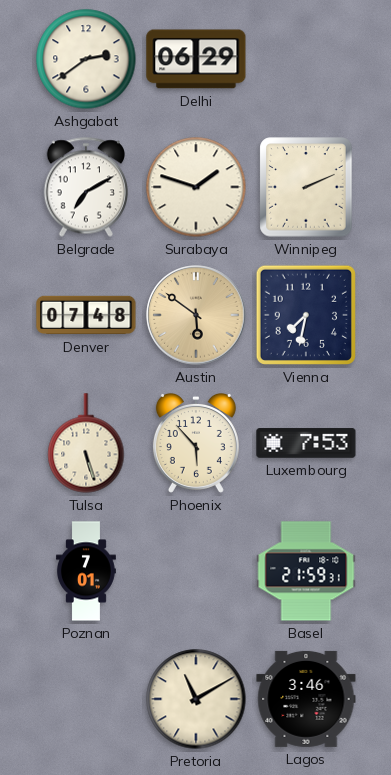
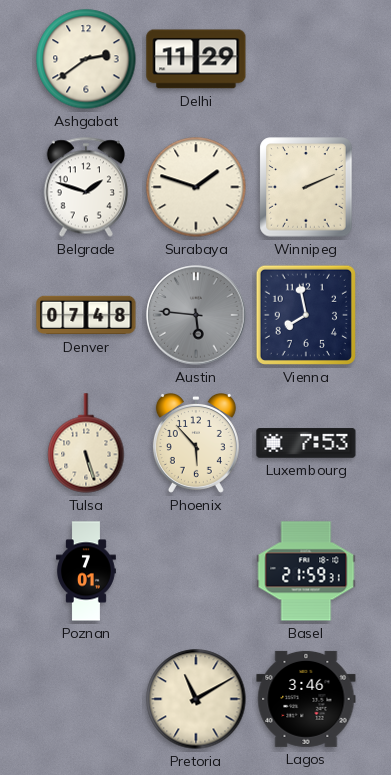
Delhi: 06:29 -> 11:29 (196, 59)
Belgrade: 7:10 -> 1:48 (85, 187)
Austin: 5:51 -> 5:46 (196, 315)
Austin dial: champagne -> grey (196, 315)
Vienna: 7:32 -> 7:58 (306, 315)
